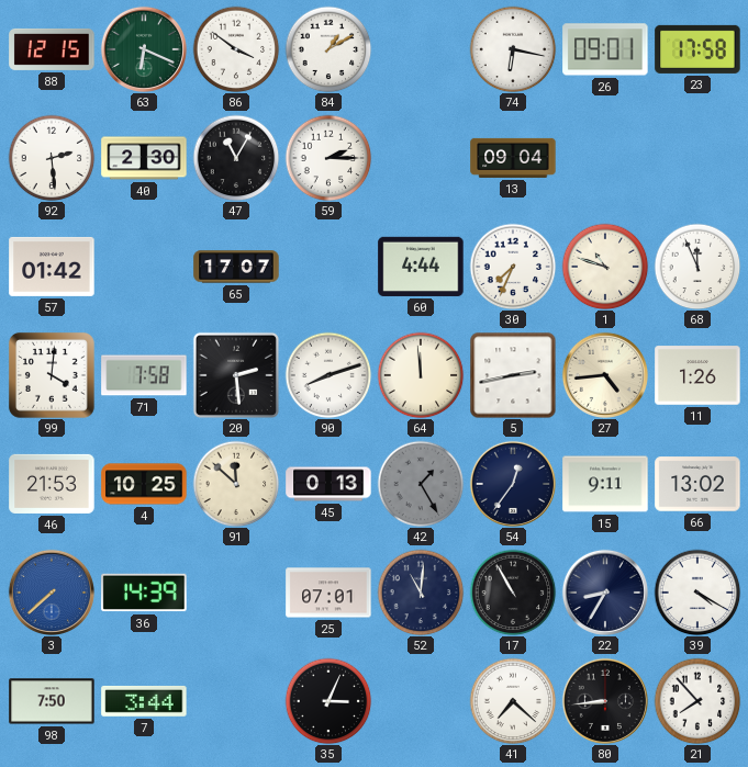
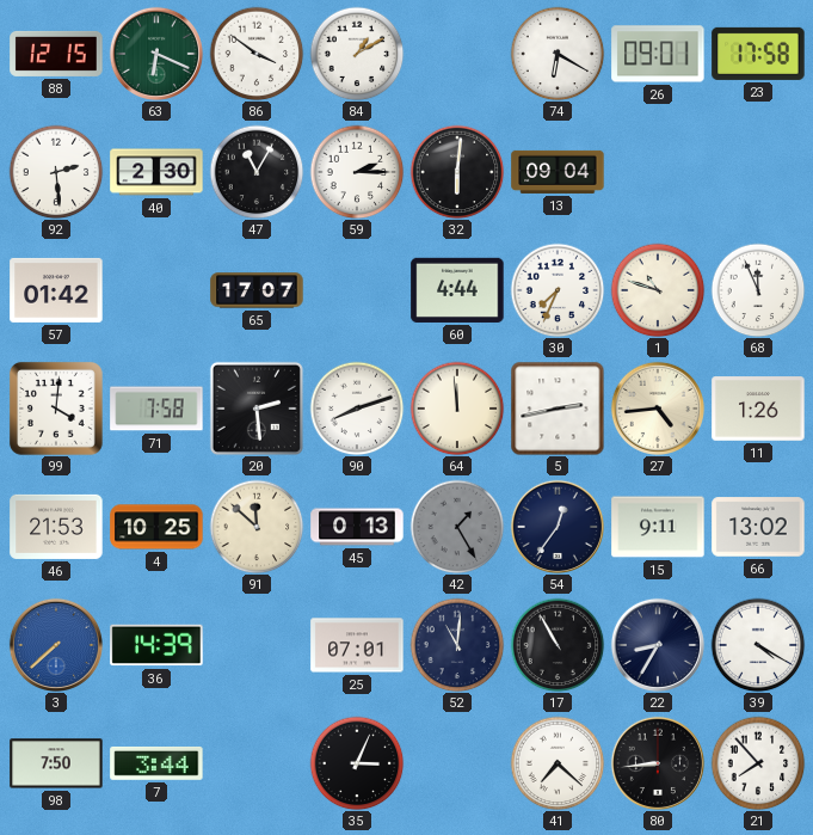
74: 6:17 -> 6:20 (558, 54)
32: none -> 6:01 (457, 172)
